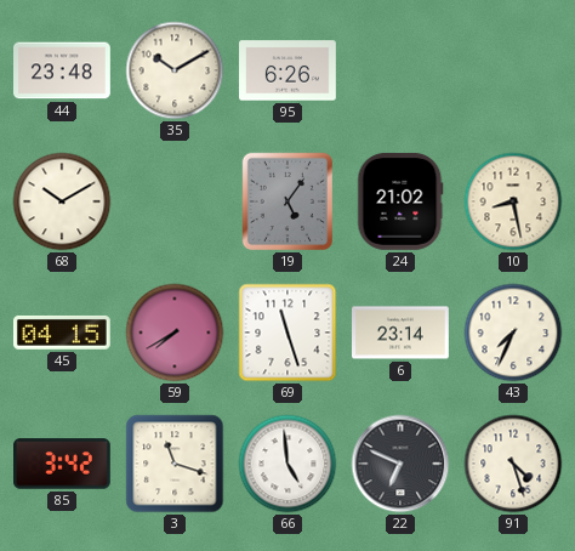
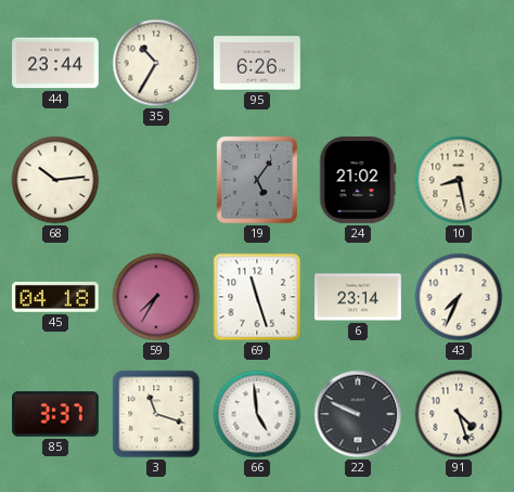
44: 23:48 -> 23:44 (56, 63)
35: 10:10 -> 10:35 (156, 63)
68: 10:10 -> 10:14 (55, 180)
45: 04:15 -> 04:18 (55, 297)
59: 7:40 -> 7:35 (156, 297)
85: 3:42 -> 3:37 (56, 414)
22: 6:49 -> 9:49 (358, 414)
